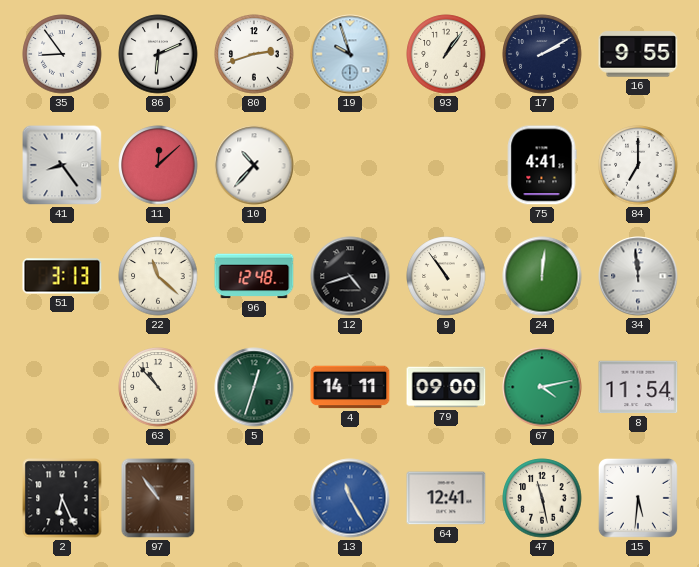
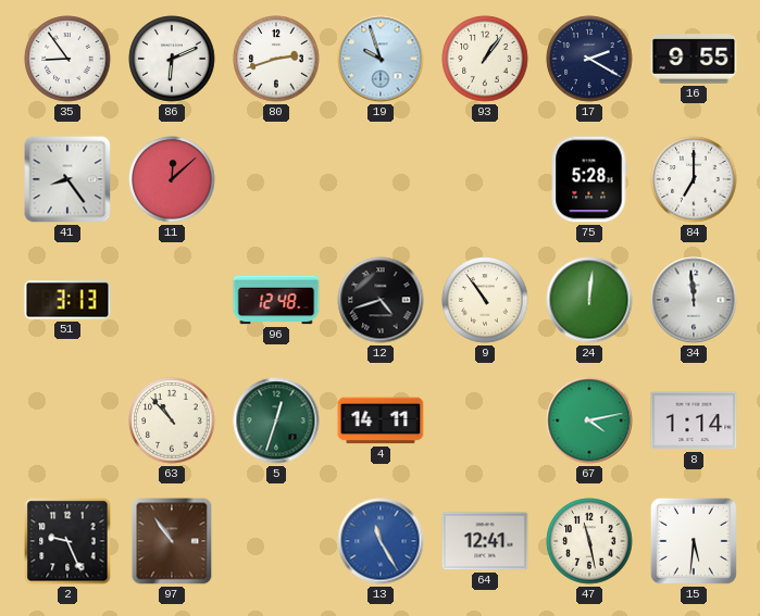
17: 2:10 -> 2:20 (589, 59)
10: 10:37 -> none (254, 165)
75: 4:41 -> 5:28 (589, 179)
22: 11:22 -> none (158, 276)
79: 09:00 -> none (446, 387)
8: 11:54 -> 1:14 (694, 420)
2: 6:26 -> 9:26 (67, 541)
